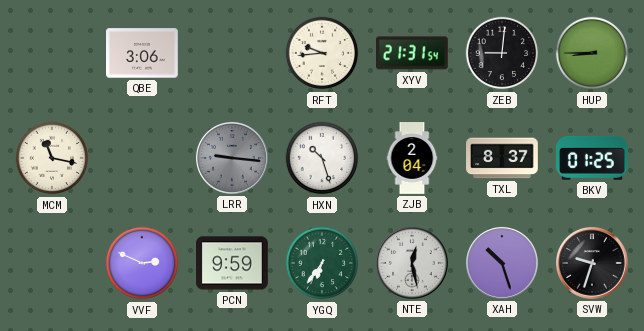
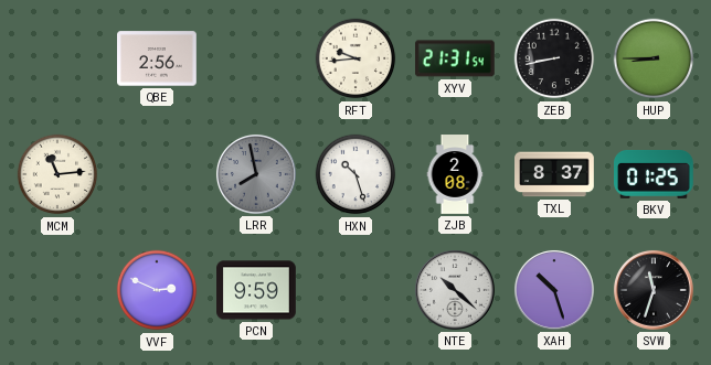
QBE: 3:06 -> 2:56 (158, 58)
ZEB: 9:01 -> 8:43 (554, 58)
MCM: 11:17 -> 11:14 (57, 174)
LRR: 9:16 -> 7:58 (256, 174)
ZJB: 2:04 -> 2:08 (455, 174)
YGQ: 6:36 -> none (322, 263)
NTE: 12:28 -> 10:22 (455, 290)
SVW: 9:33 -> 11:33 (654, 290)
